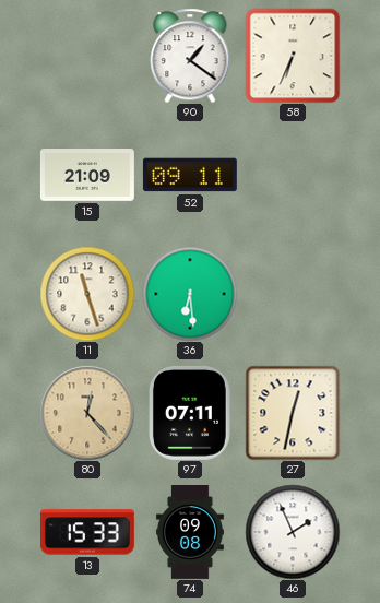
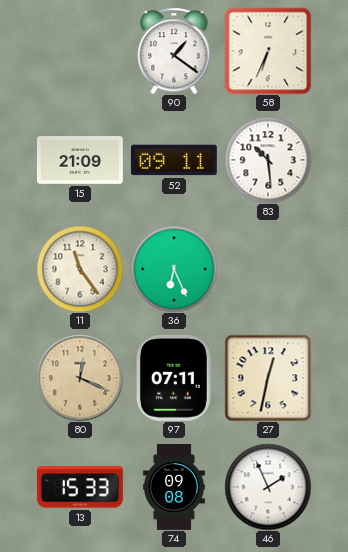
83: none -> 10:29 (268, 160)
11: 11:27 -> 11:24 (80, 269)
36: 6:29 -> 6:26 (174, 269)
80: 12:23 -> 12:19 (80, 378)
